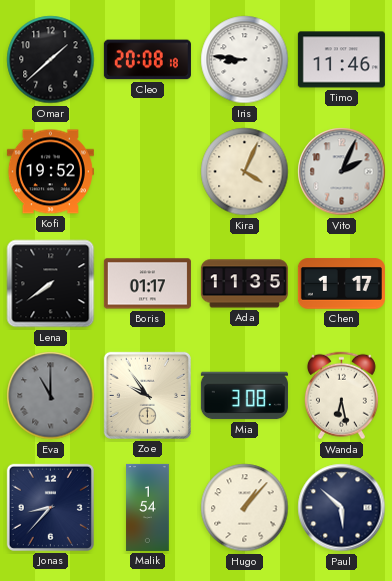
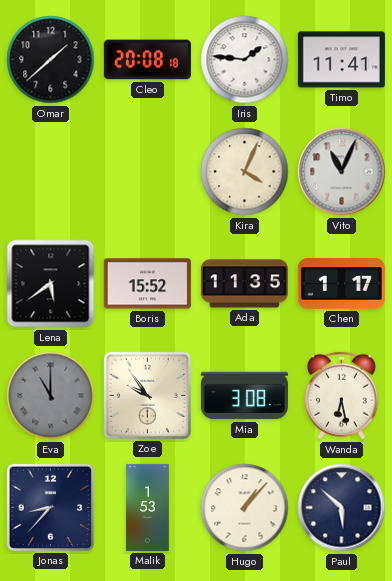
Iris: 8:46 -> 1:46 (245, 60)
Timo: 11:46 -> 11:41 (341, 60)
Kofi: 19:52 -> none (50, 172)
Vito: 2:04 -> 11:04 (342, 172)
Lena: 7:39 -> 5:39 (51, 284)
Boris: 01:17 -> 15:52 (147, 284)
Malik: 1:54 -> 1:53 (148, 507)
